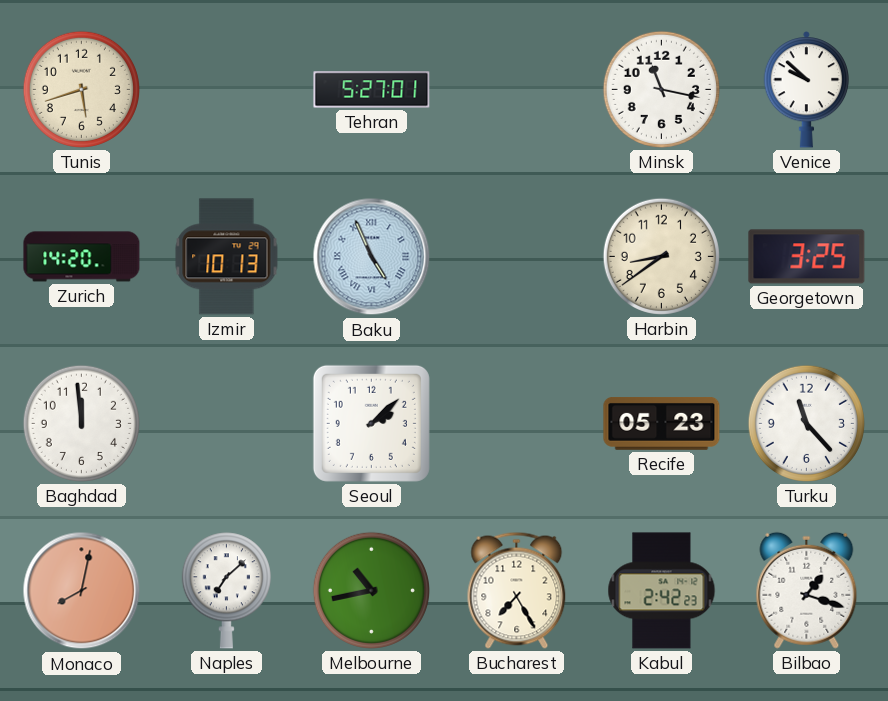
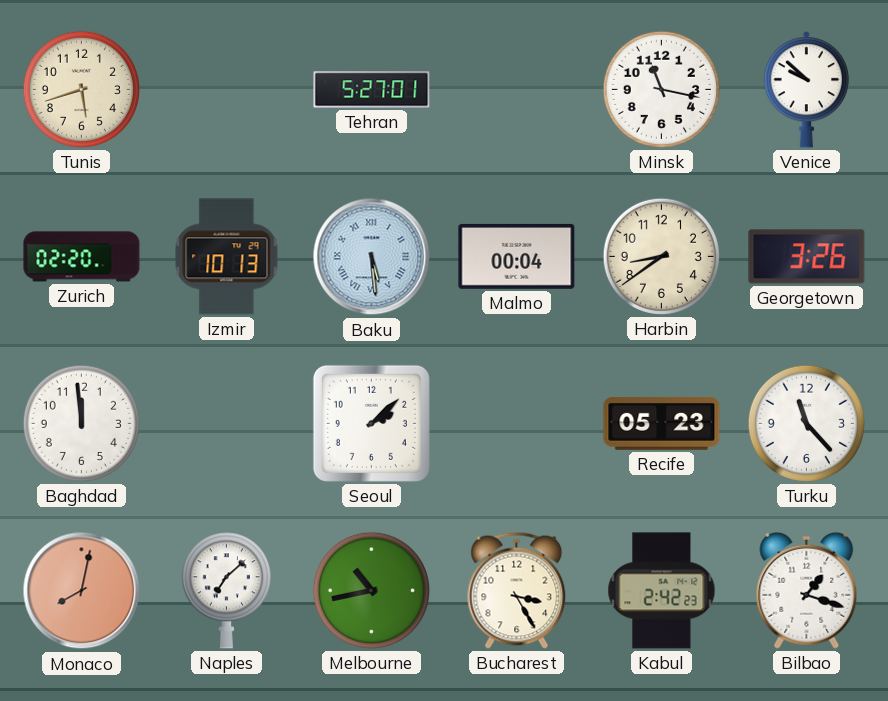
Zurich: 14:20 -> 02:20 (82, 257)
Baku: 4:56 -> 5:29 (372, 257)
Malmo: none -> 00:04 (517, 256)
Georgetown: 3:25 -> 3:26 (807, 257)
Bucharest: 7:25 -> 3:25 (517, 590)
